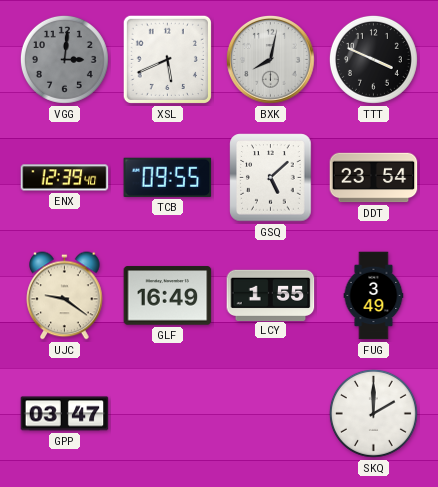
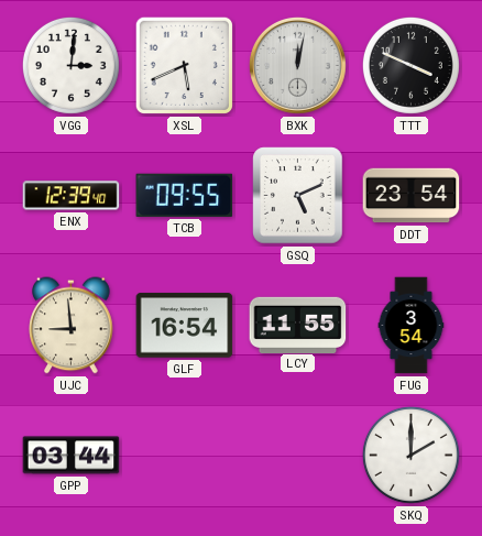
VGG dial: grey -> white (70, 65)
BXK: 8:02 -> 12:02 (297, 65)
GSQ: 5:08 -> 5:11 (298, 196)
UJC: 9:21 -> 8:59 (72, 326)
GLF: 16:49 -> 16:54 (185, 326)
LCY: 1:55 -> 11:55 (298, 325)
FUG: 3:49 -> 3:54 (412, 326)
GPP: 03:47 -> 03:44 (72, 456)
